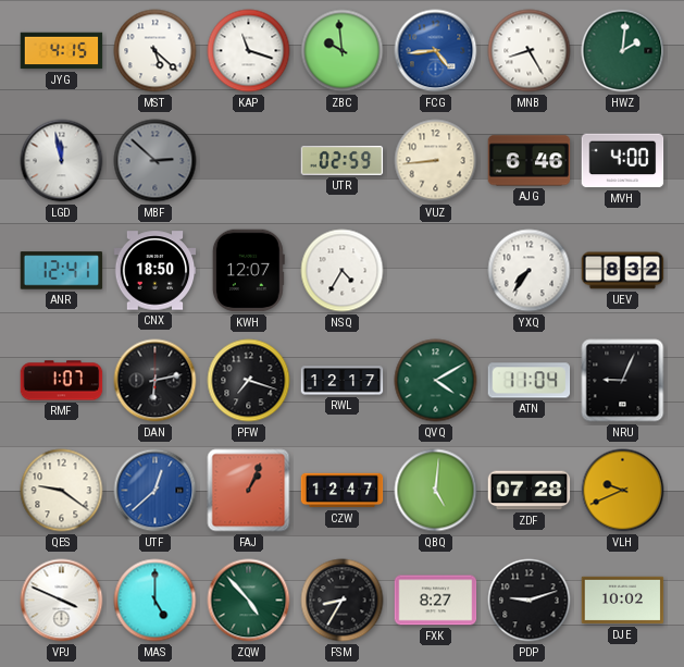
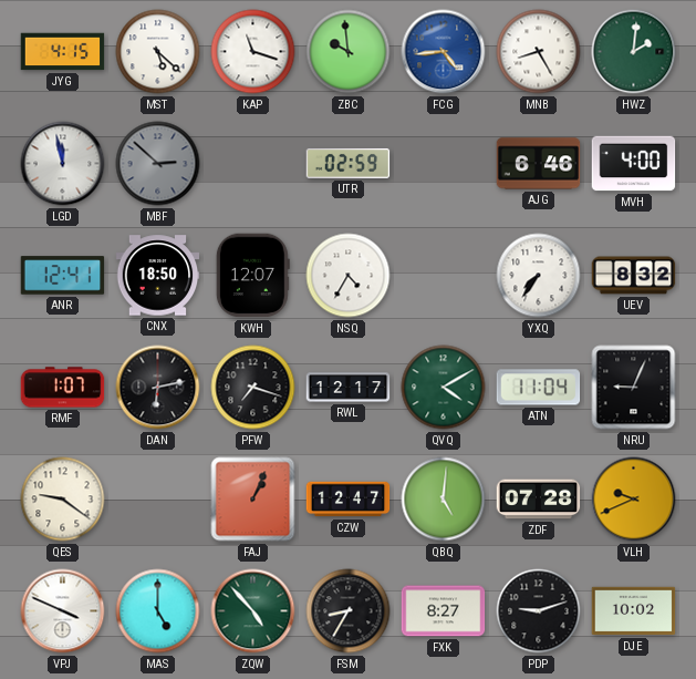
VUZ: 8:44 -> none (436, 161)
UTF: 12:38 -> none (156, 491)
